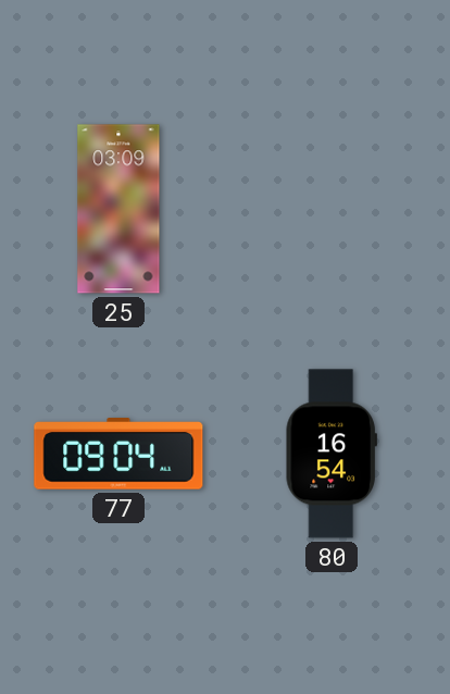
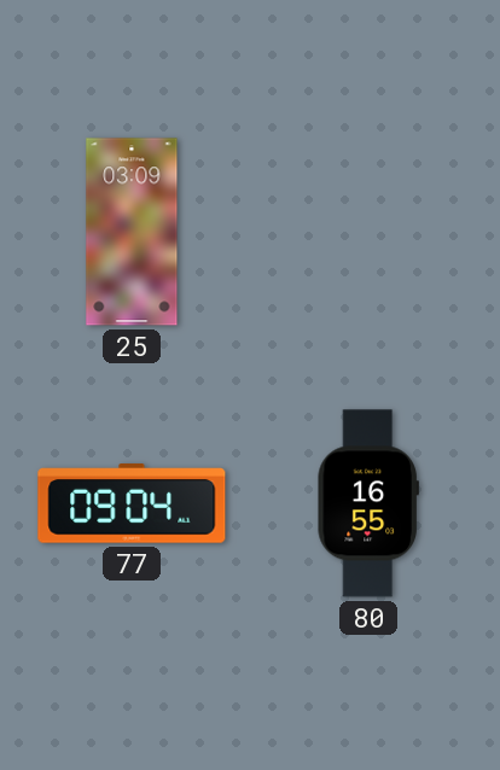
80: 16:54 -> 16:55 (368, 503)
